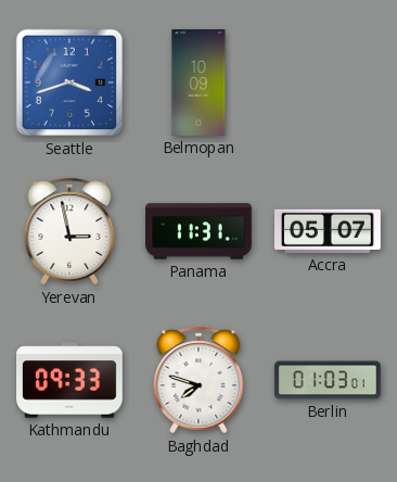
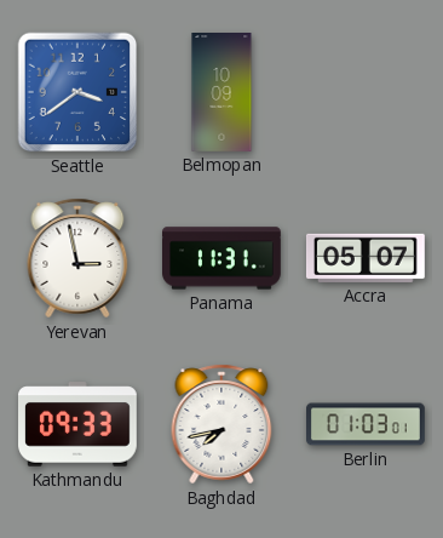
Seattle: 3:42 -> 3:39 (77, 92)
Baghdad: 7:48 -> 7:43 (221, 424)
